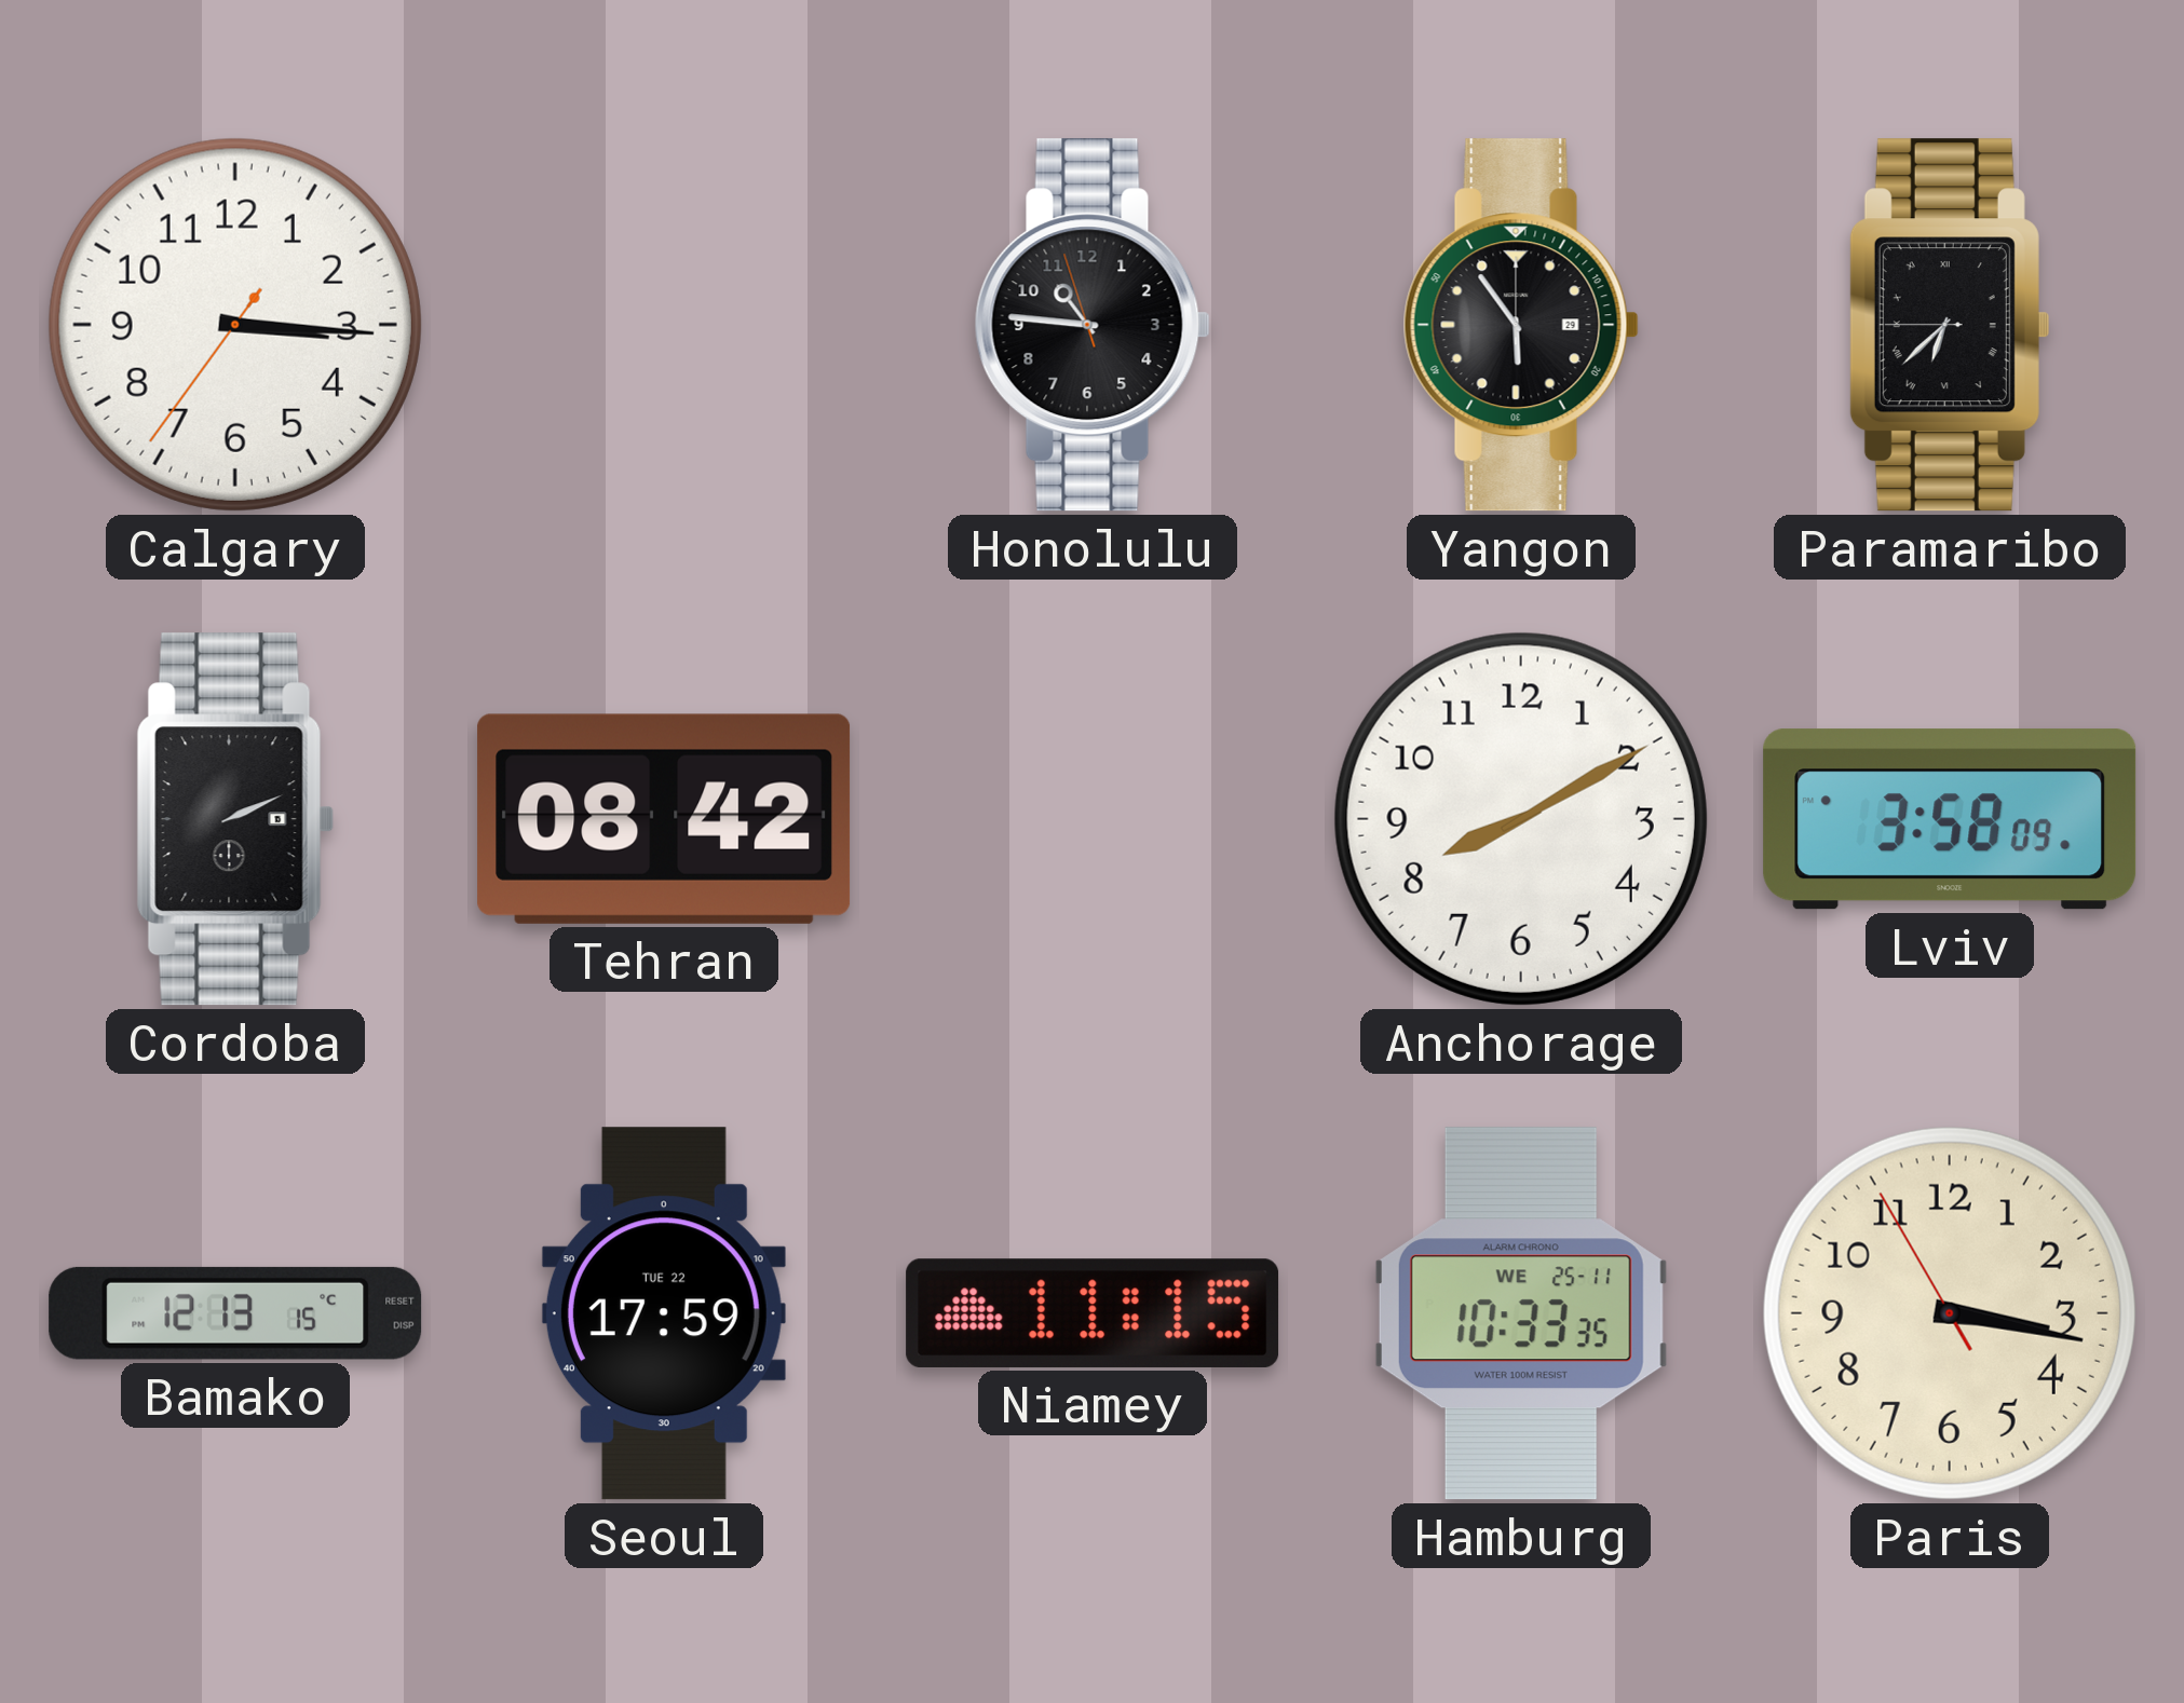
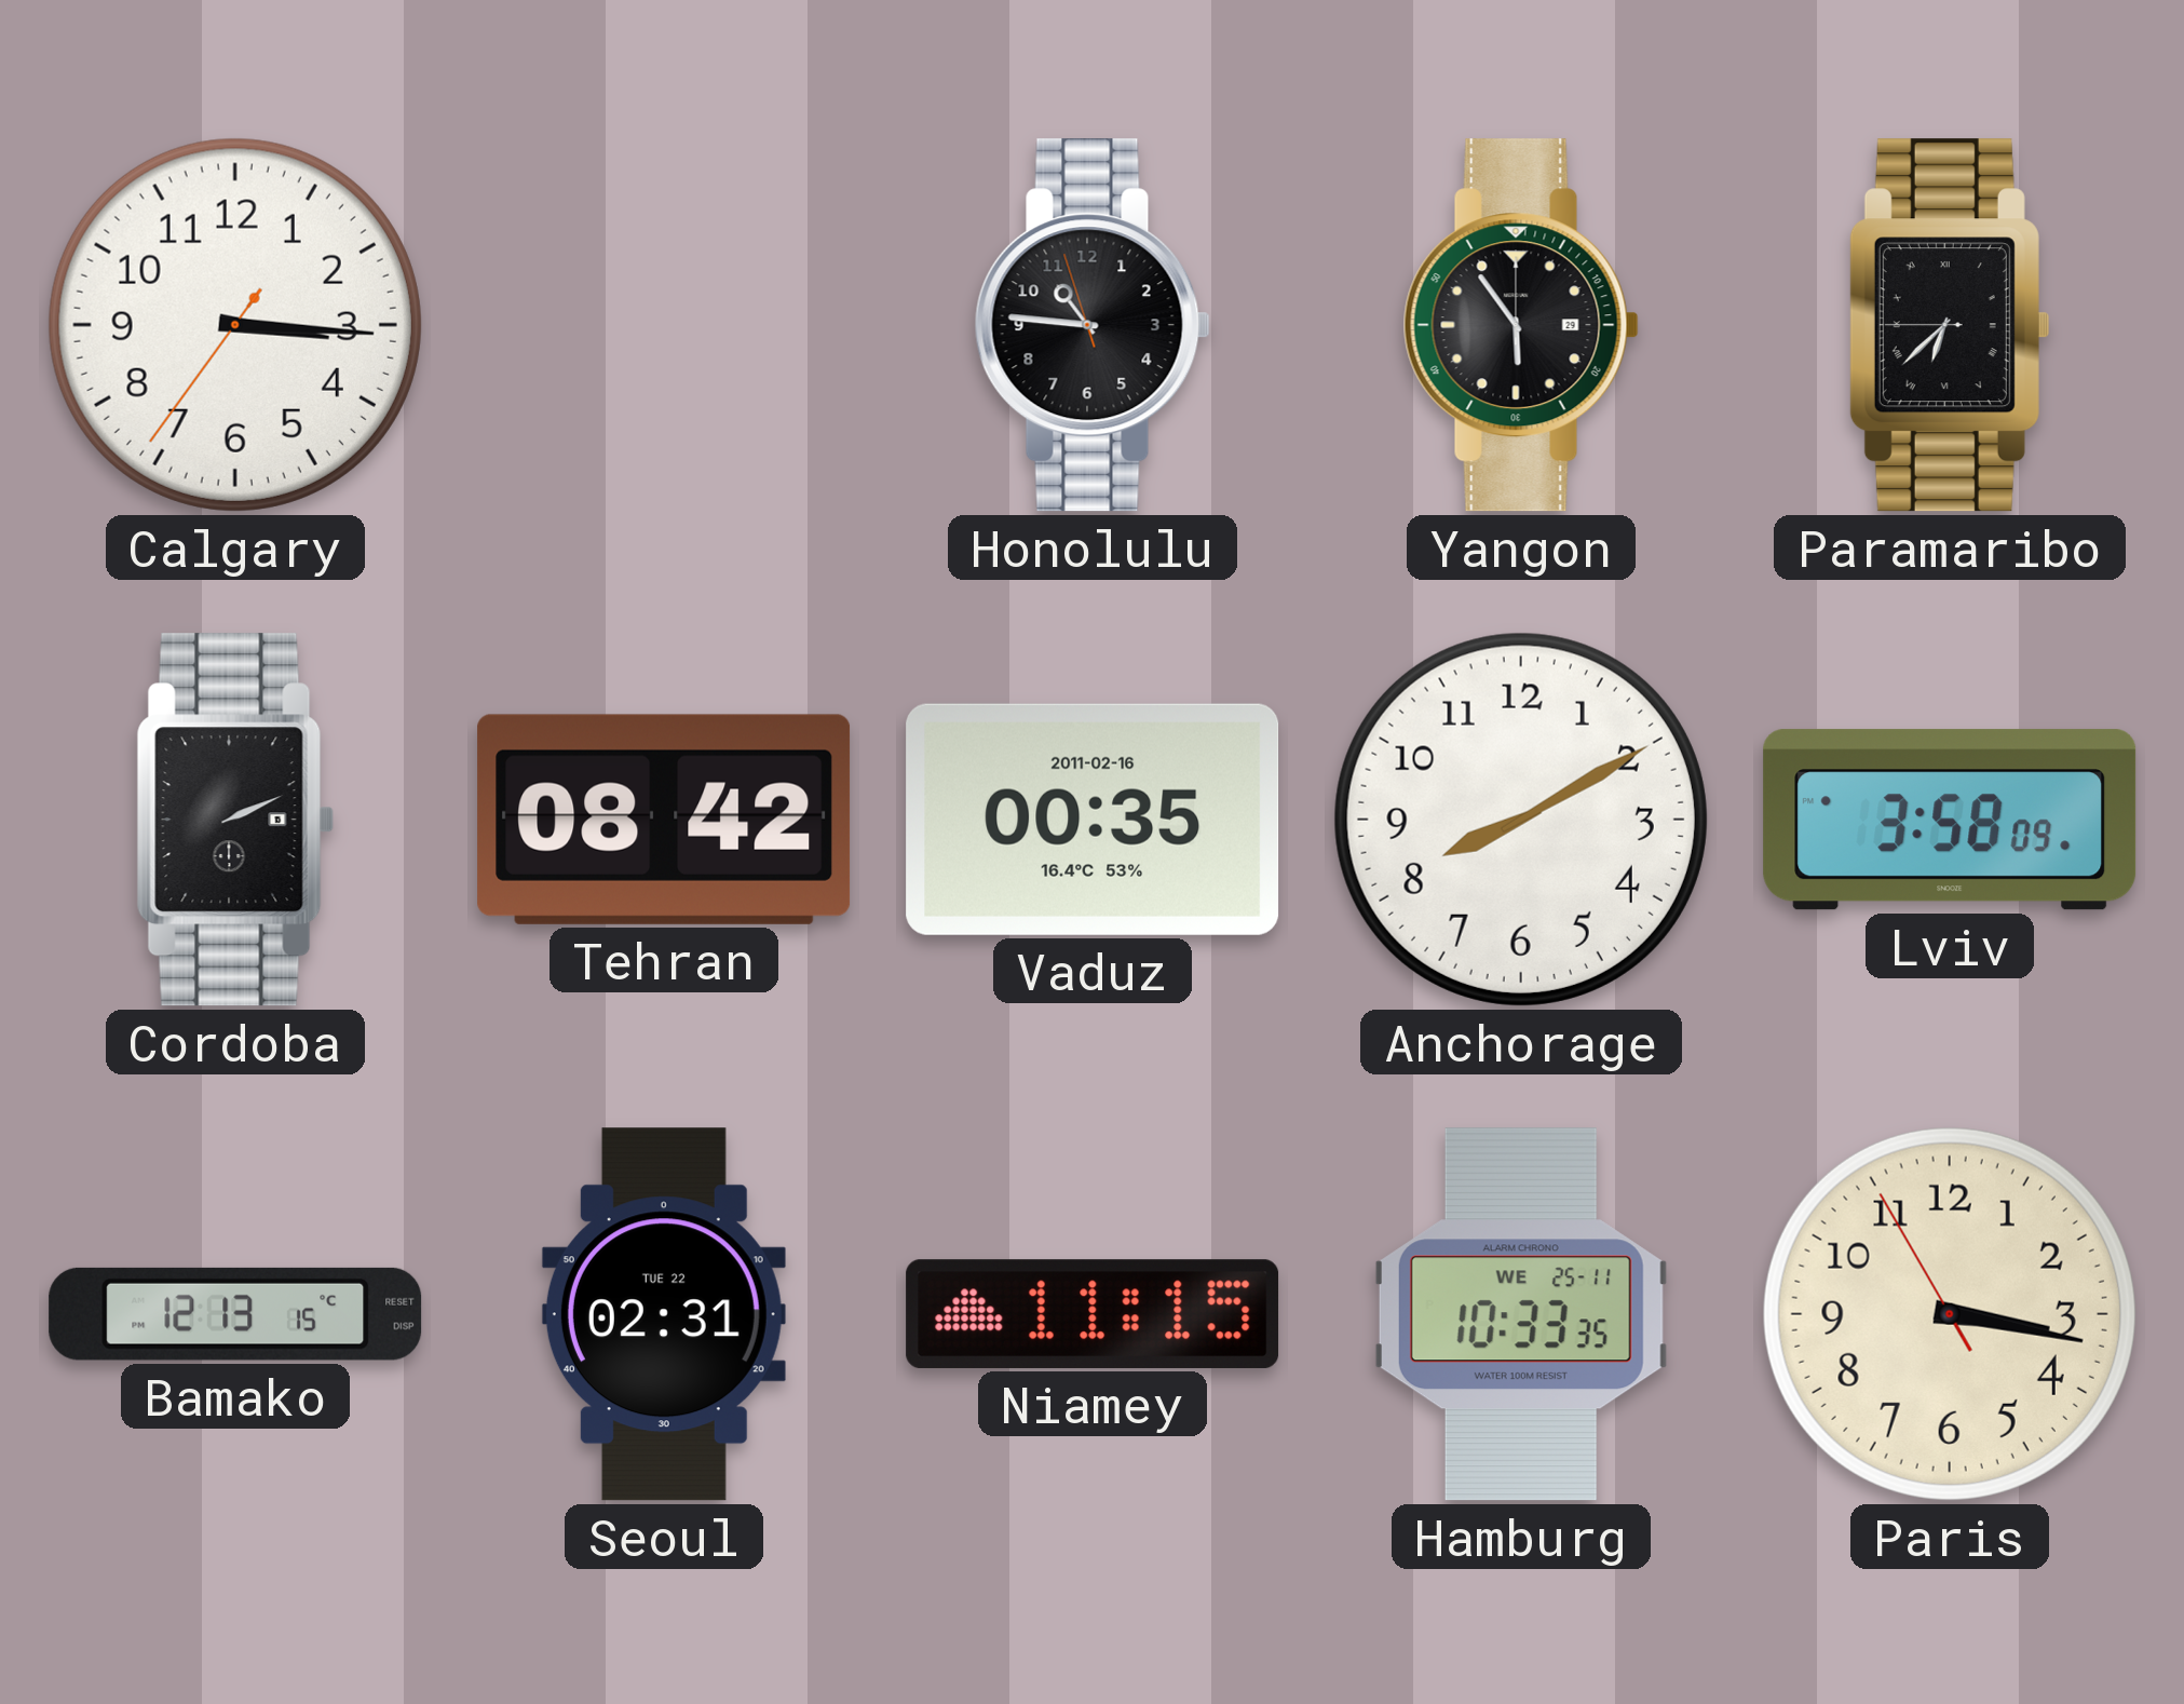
Vaduz: none -> 00:35 (1093, 820)
Seoul: 17:59 -> 02:31 (664, 1314)
